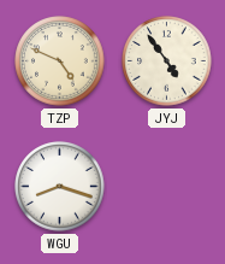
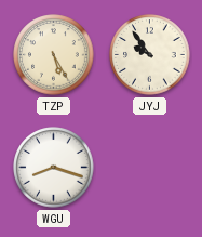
TZP: 4:49 -> 5:25 (54, 55)
JYJ: 4:54 -> 9:54 (150, 55)
